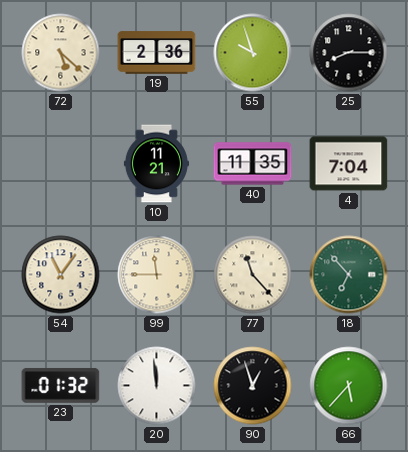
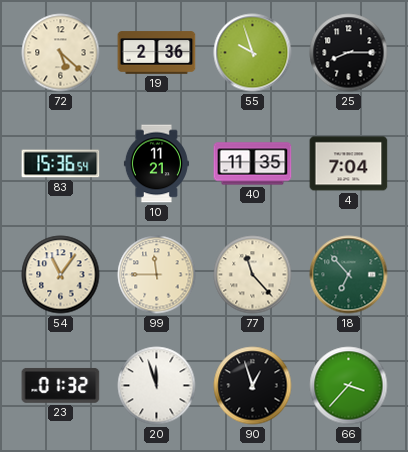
83: none -> 15:36 (61, 164)
20: 11:59 -> 11:57 (157, 386)
66: 5:37 -> 3:37 (349, 386)
